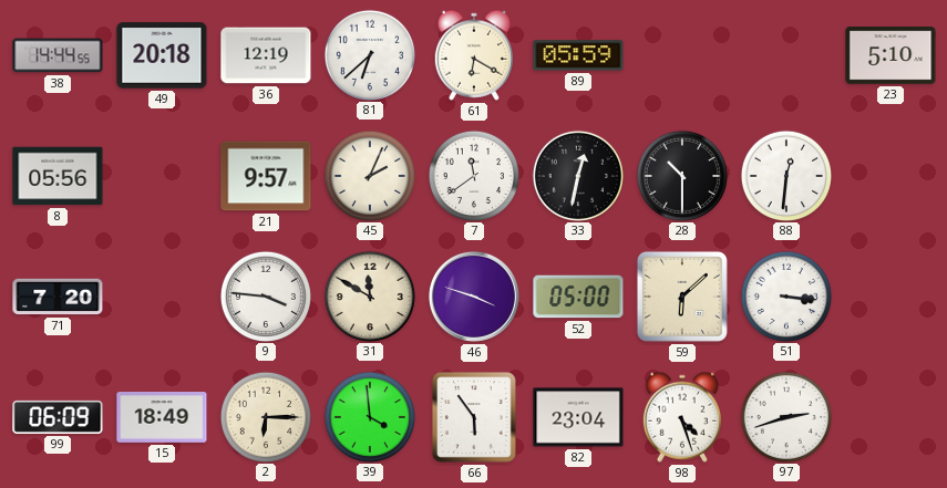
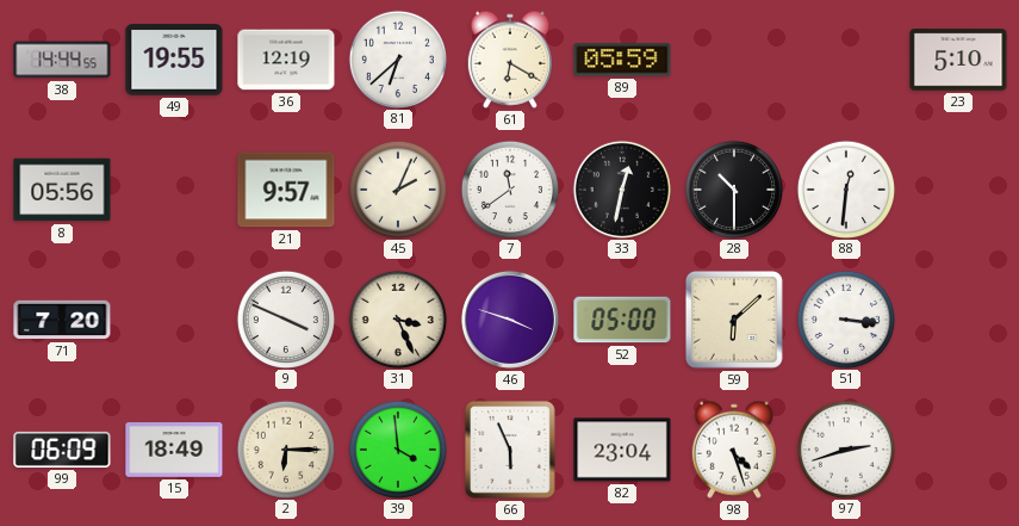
49: 20:18 -> 19:55 (174, 60)
9: 3:46 -> 3:49 (285, 318)
31: 11:50 -> 3:26 (397, 318)
66: 5:54 -> 5:56 (510, 450)
